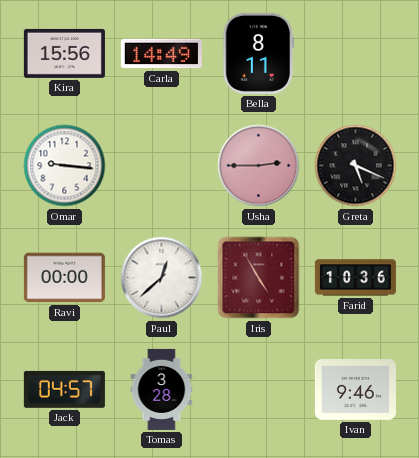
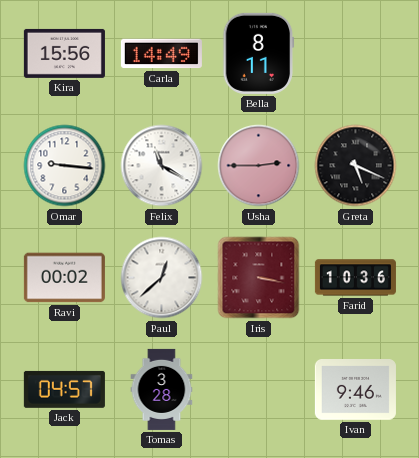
Felix: none -> 11:20 (162, 166)
Ravi: 00:00 -> 00:02 (64, 278)
Iris: 4:55 -> 3:17 (259, 278)
